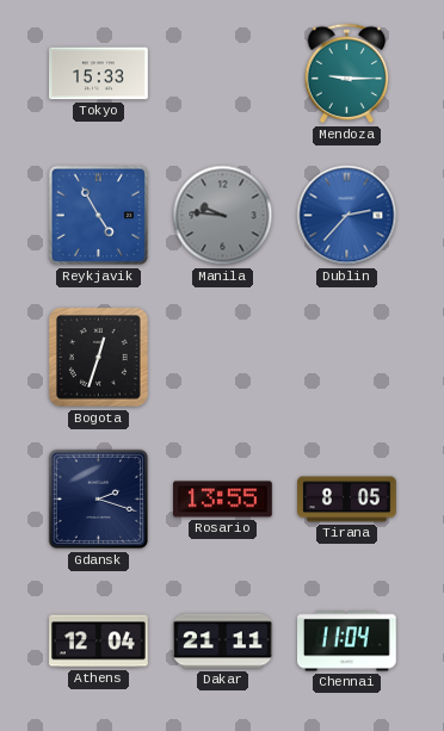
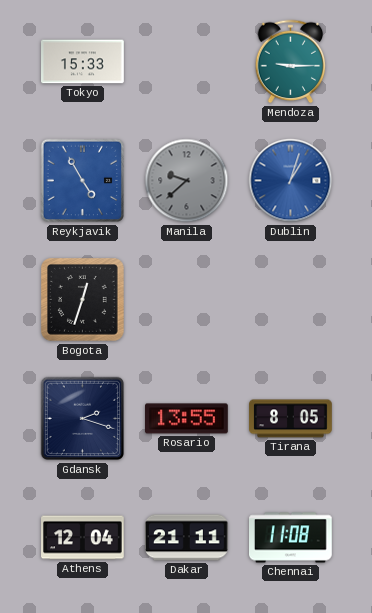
Manila: 9:46 -> 9:38 (187, 181)
Dublin: 2:37 -> 1:03 (291, 181)
Chennai: 11:04 -> 11:08 (291, 538)
